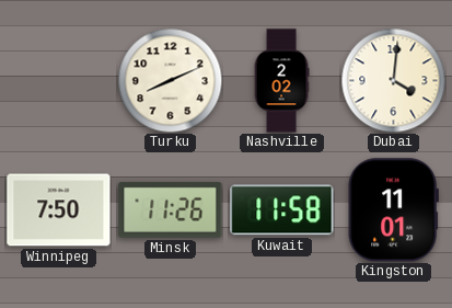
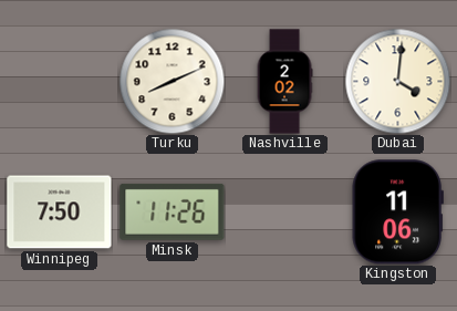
Kuwait: 11:58 -> none (282, 210)
Kingston: 11:01 -> 11:06 (397, 212)
